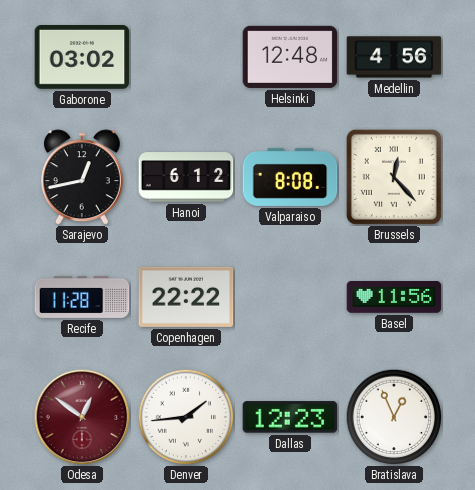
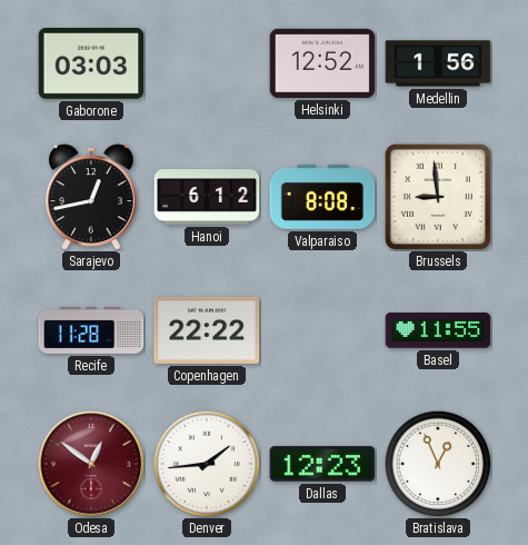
Gaborone: 03:02 -> 03:03 (91, 65)
Helsinki: 12:48 -> 12:52 (322, 63)
Medellin: 4:56 -> 1:56 (438, 63)
Brussels: 12:23 -> 8:59 (438, 197)
Basel: 11:56 -> 11:55 (438, 330)
